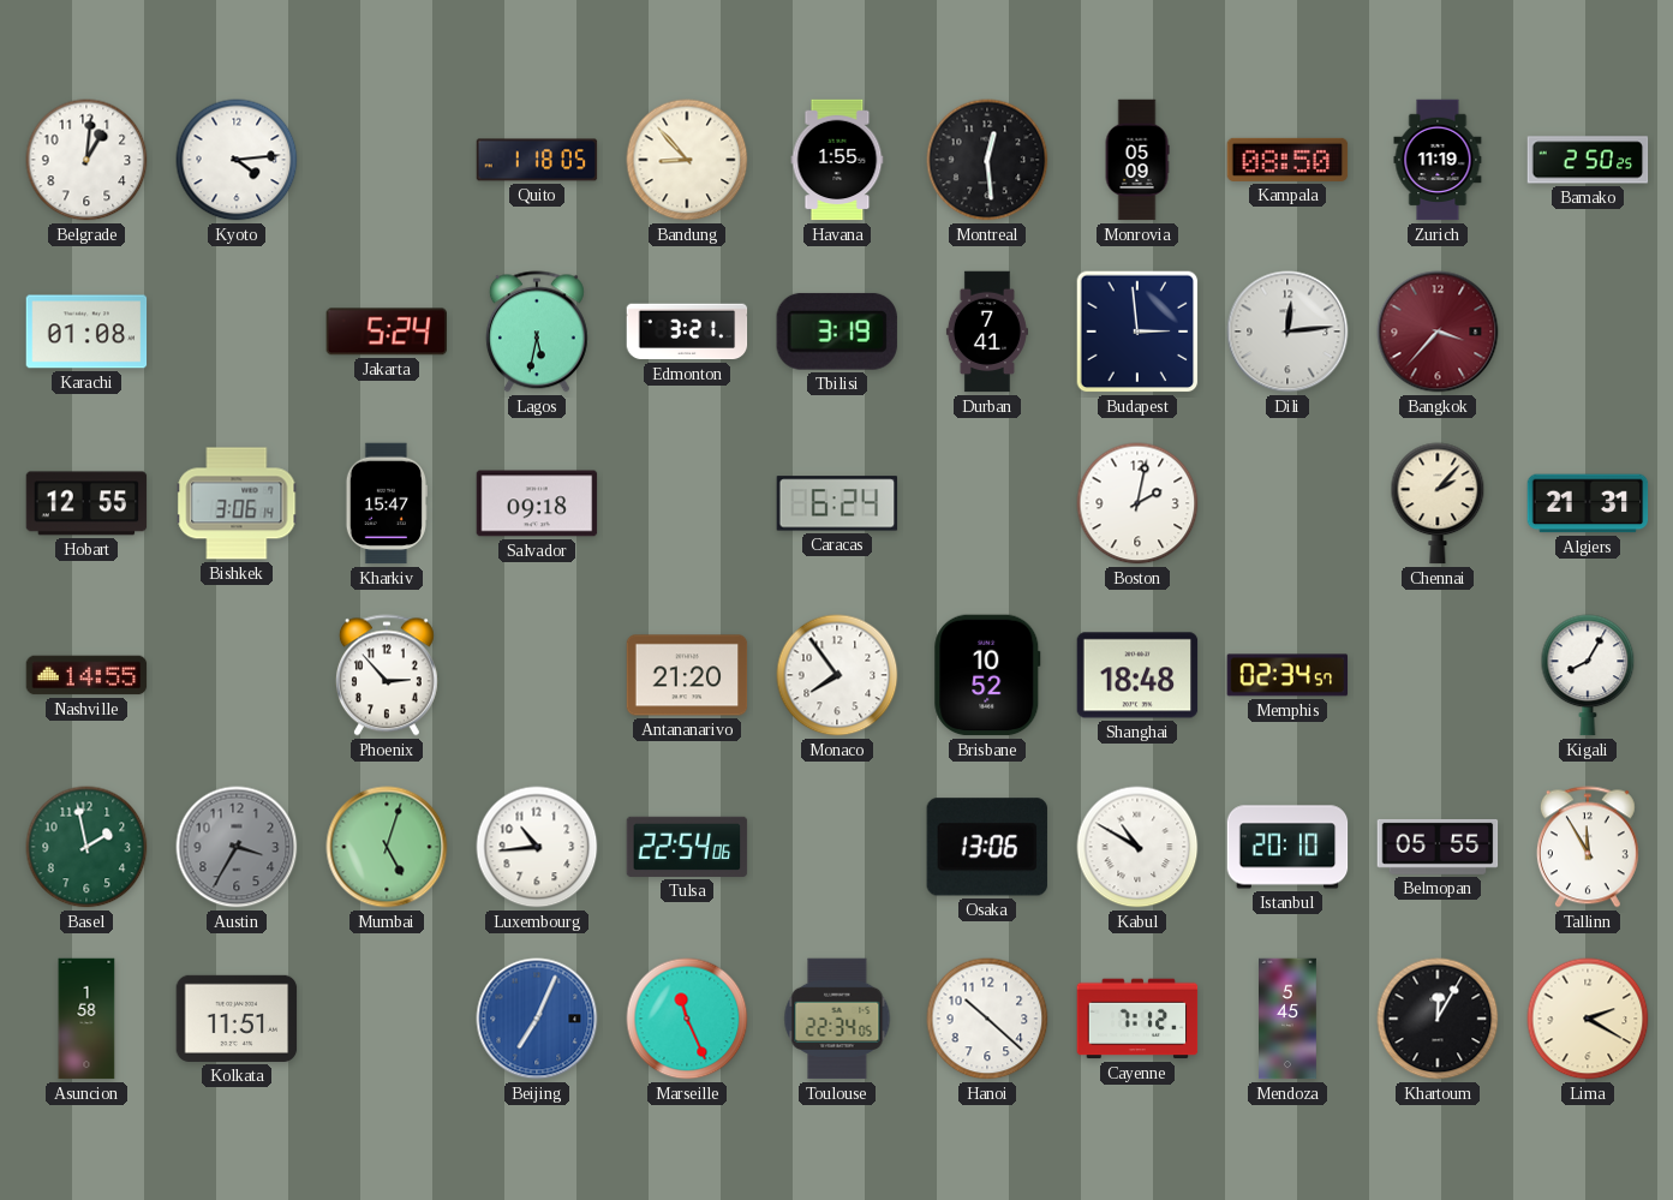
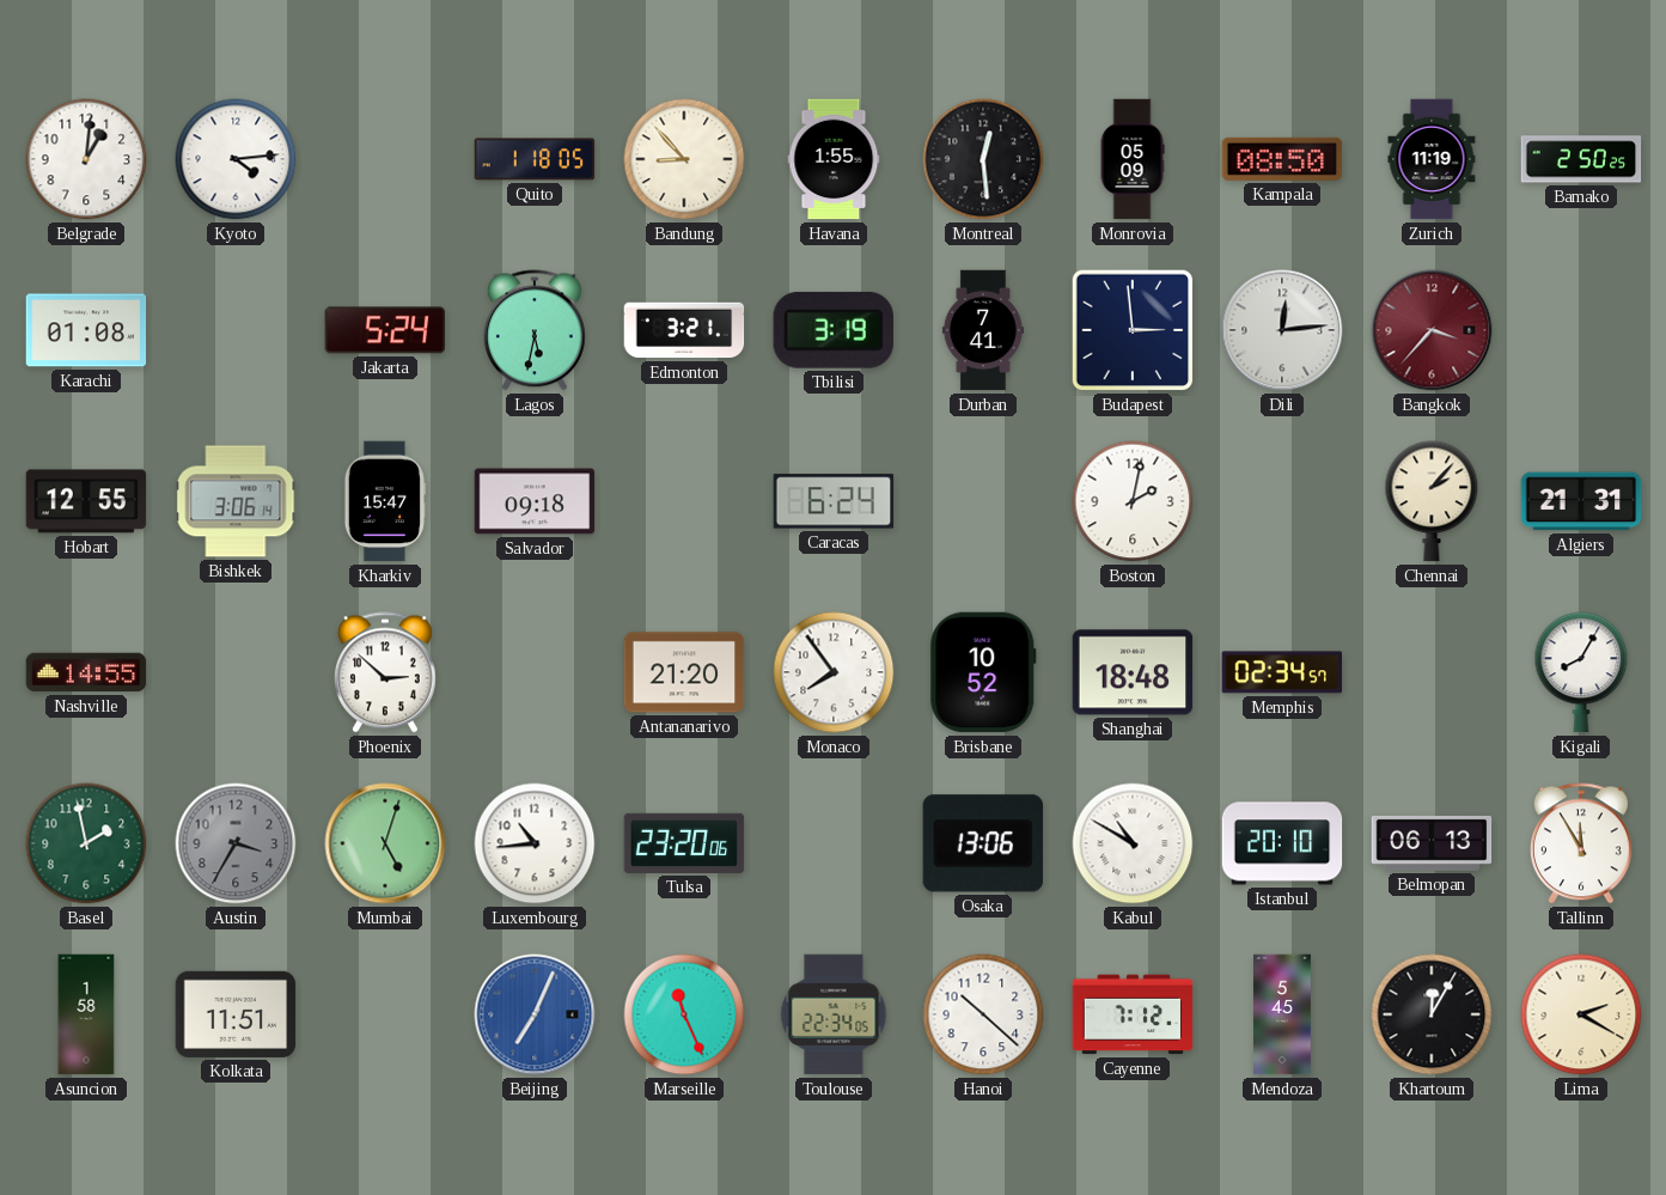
Phoenix: 2:53 -> 2:52 (385, 672)
Tulsa: 22:54 -> 23:20 (684, 843)
Belmopan: 05:55 -> 06:13 (1432, 843)
